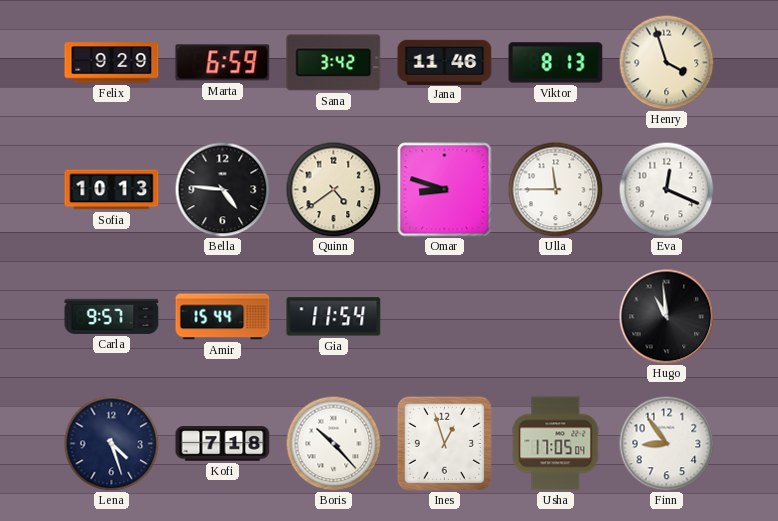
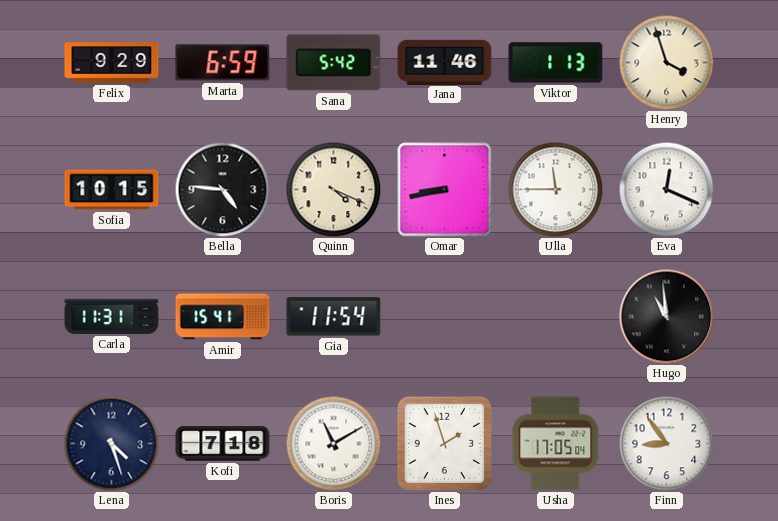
Sana: 3:42 -> 5:42 (334, 63)
Viktor: 8:13 -> 1:13 (556, 63)
Sofia: 10:13 -> 10:15 (112, 190)
Quinn: 4:39 -> 4:19 (333, 189)
Omar: 8:48 -> 8:43 (445, 190)
Carla: 9:57 -> 11:31 (112, 316)
Amir: 15:44 -> 15:41 (223, 317)
Boris: 10:23 -> 11:10 (333, 443)
Ines: 12:57 -> 1:57 (444, 443)
